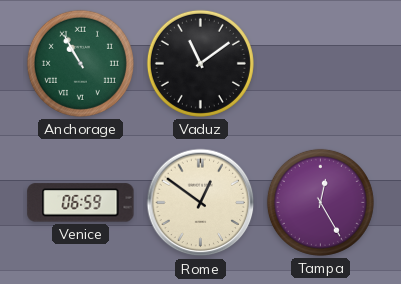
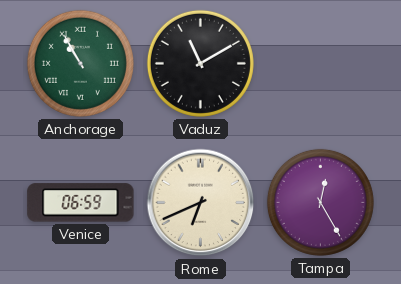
Vaduz: 11:09 -> 11:10 (200, 63)
Rome: 12:51 -> 6:41 (201, 203)
